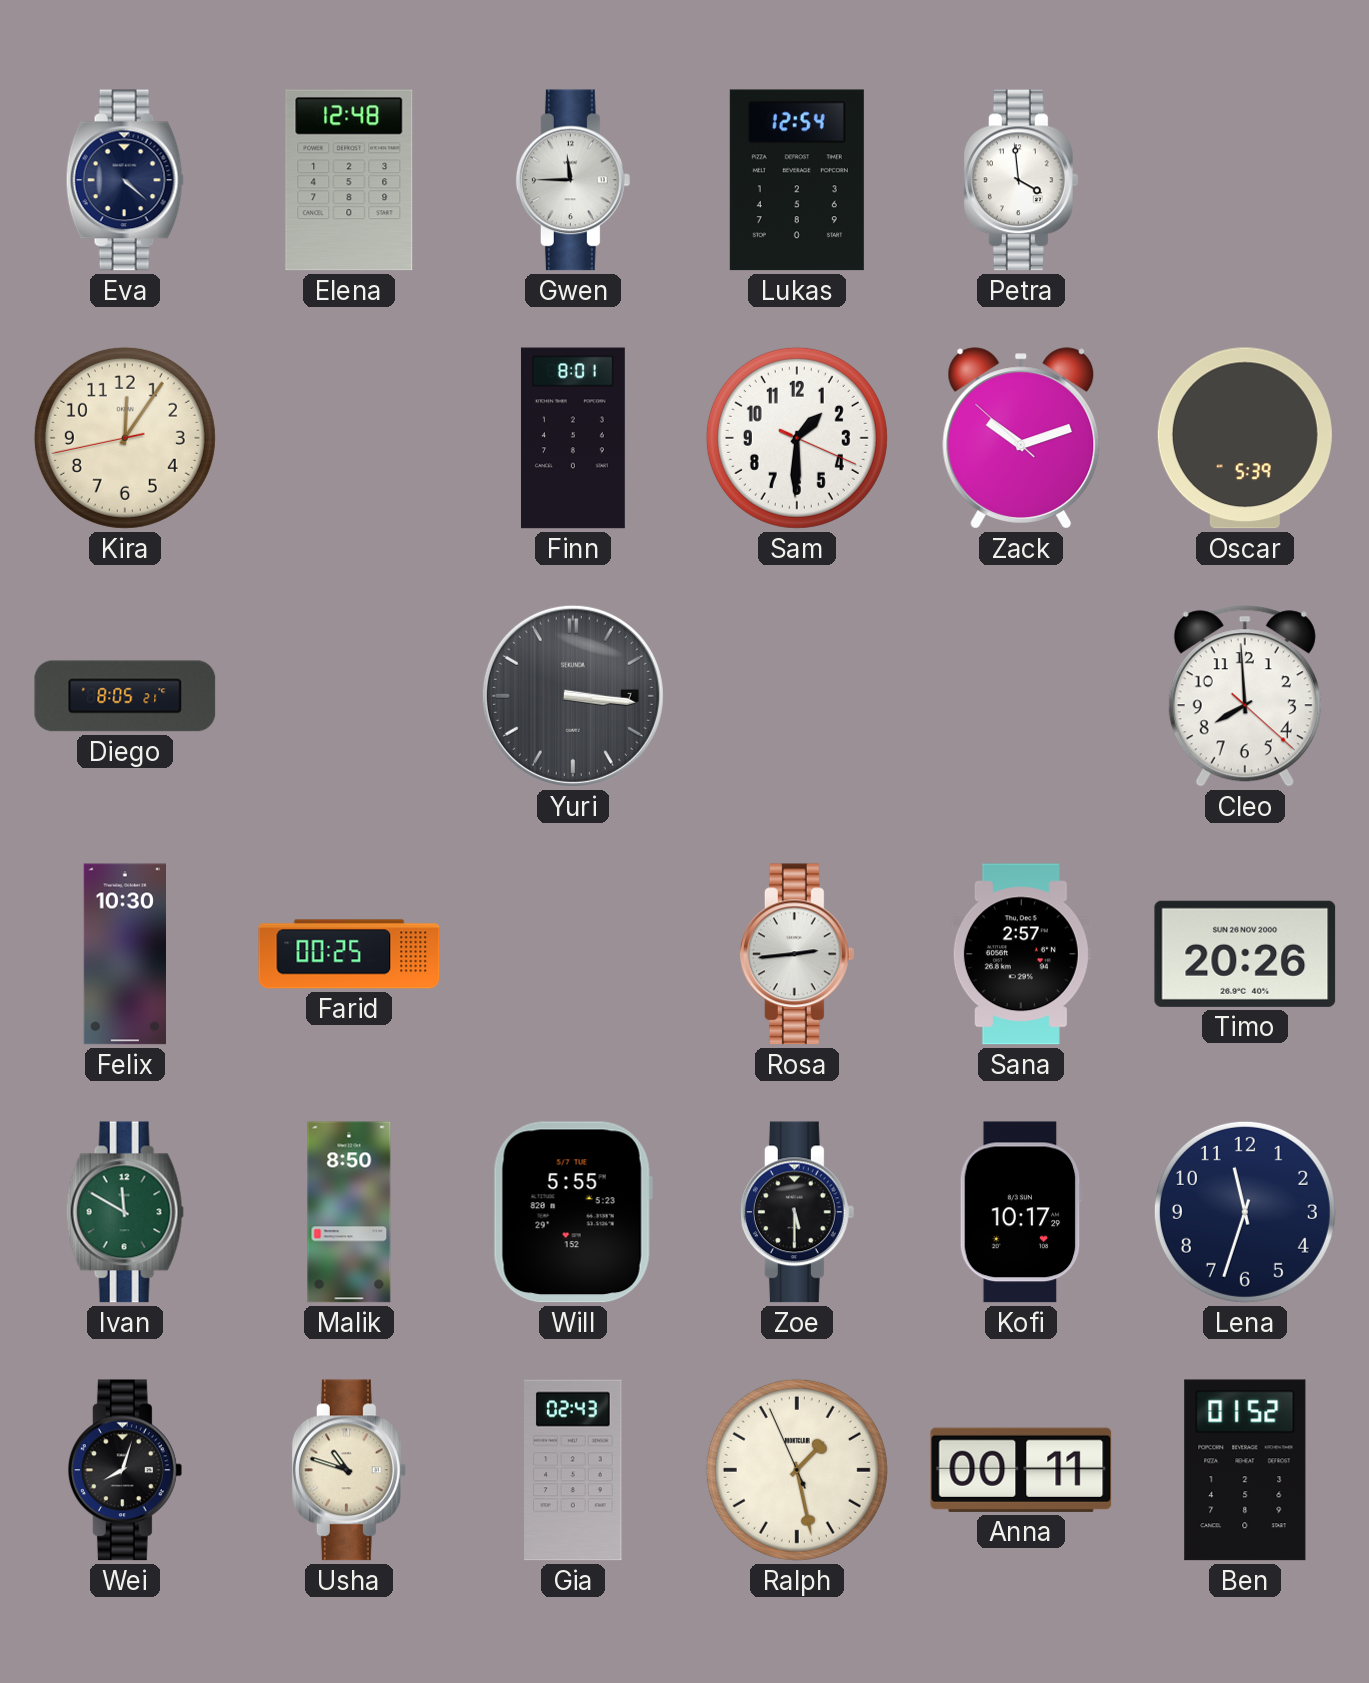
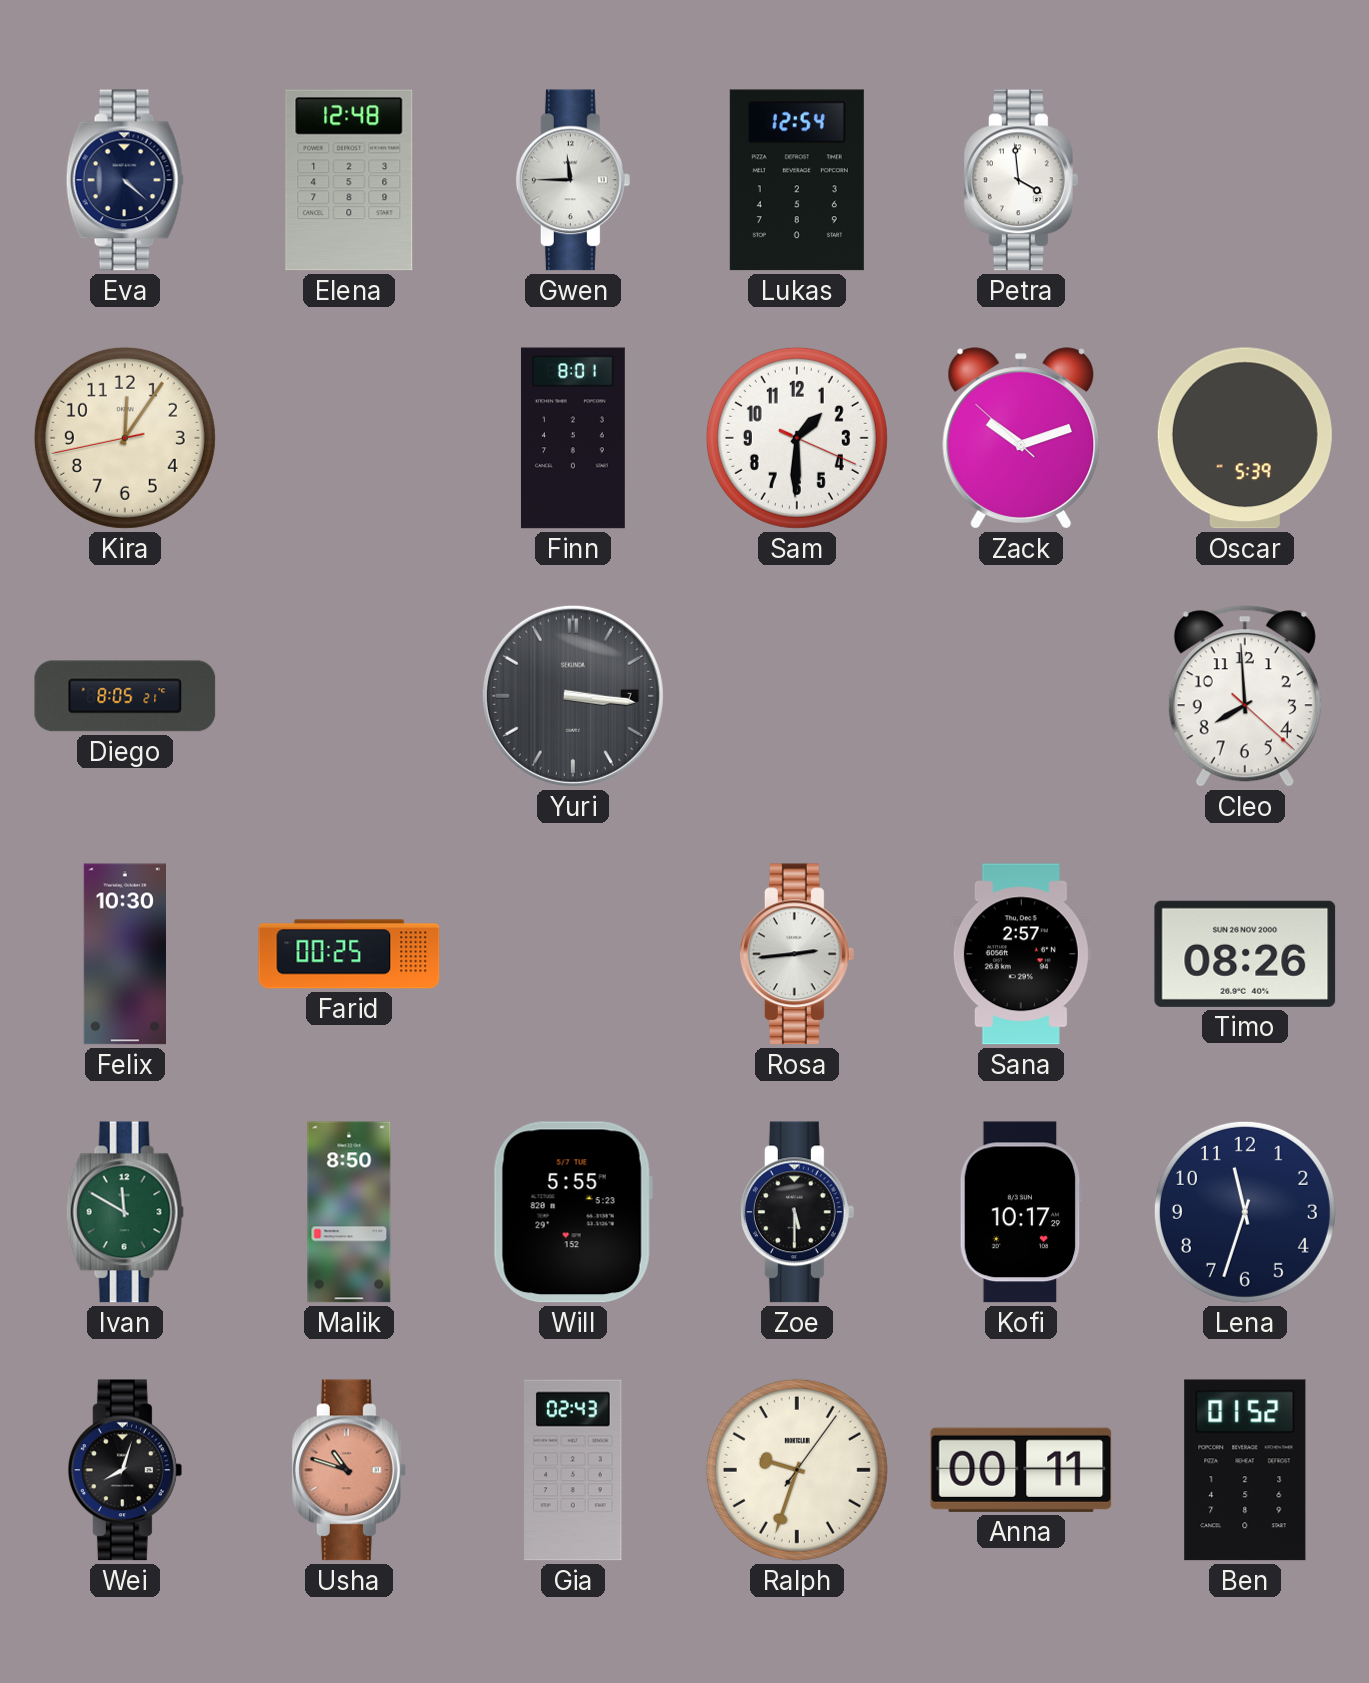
Timo: 20:26 -> 08:26 (1245, 954)
Usha dial: cream -> salmon (349, 1470)
Ralph: 1:27 -> 9:33 (797, 1470)
